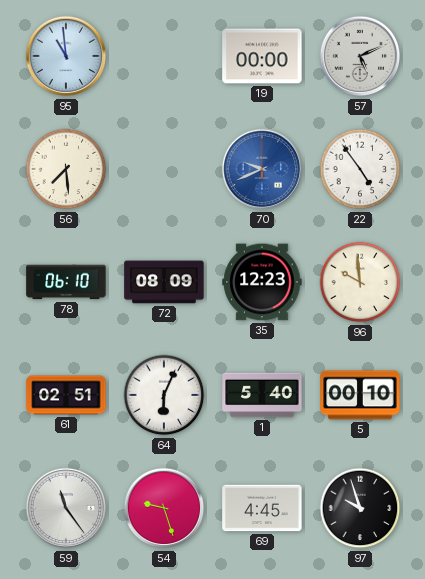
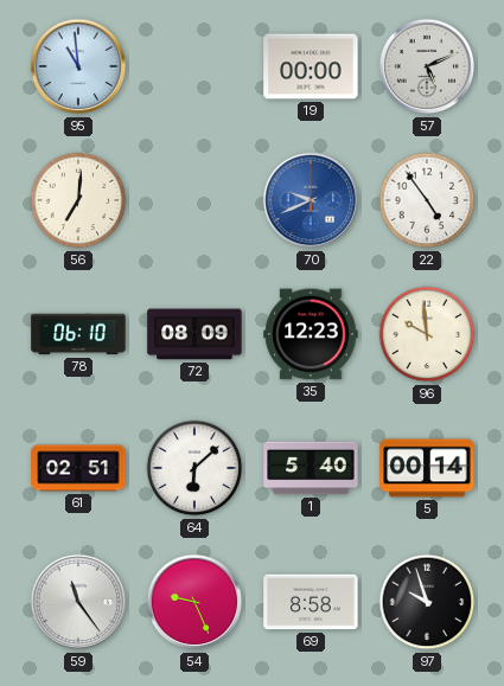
56: 7:29 -> 7:01 (78, 200)
64: 6:04 -> 6:08 (194, 468)
5: 00:10 -> 00:14 (427, 468)
54: 9:27 -> 9:26 (194, 602)
69: 4:45 -> 8:58 (311, 602)
